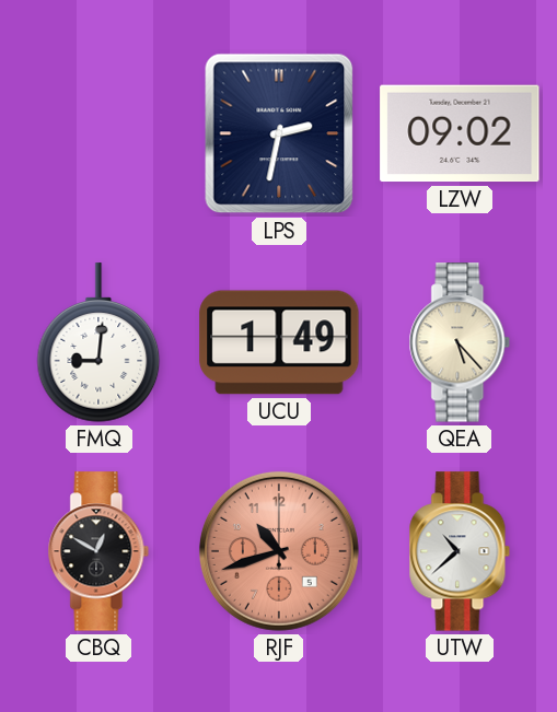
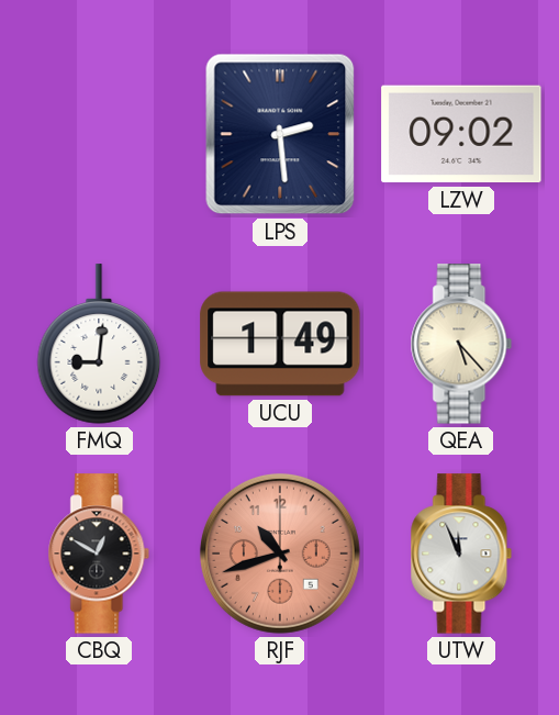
LPS: 2:32 -> 2:29 (280, 134)
UTW: 10:38 -> 11:56 (461, 554)
